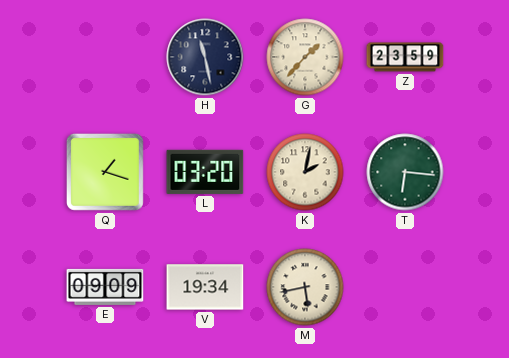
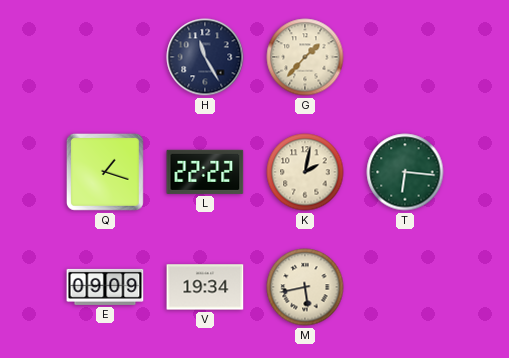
H: 11:28 -> 11:25 (205, 57)
Z: 23:59 -> none (405, 57)
L: 03:20 -> 22:22 (205, 172)
